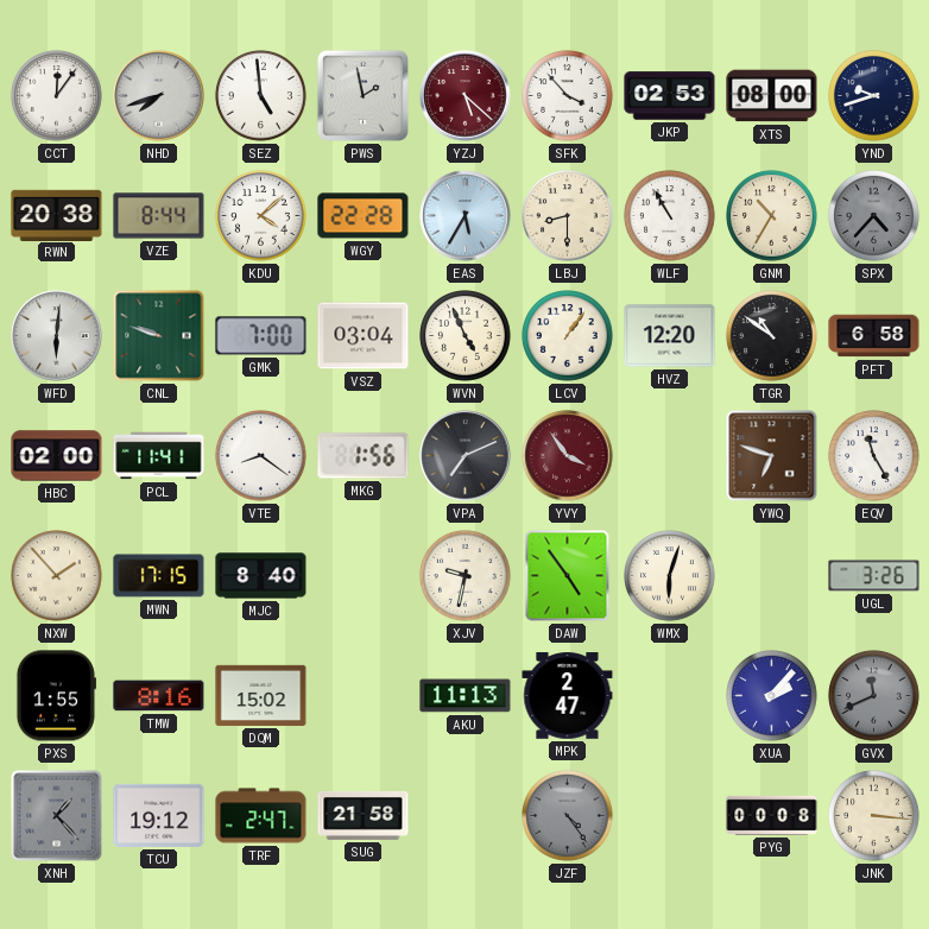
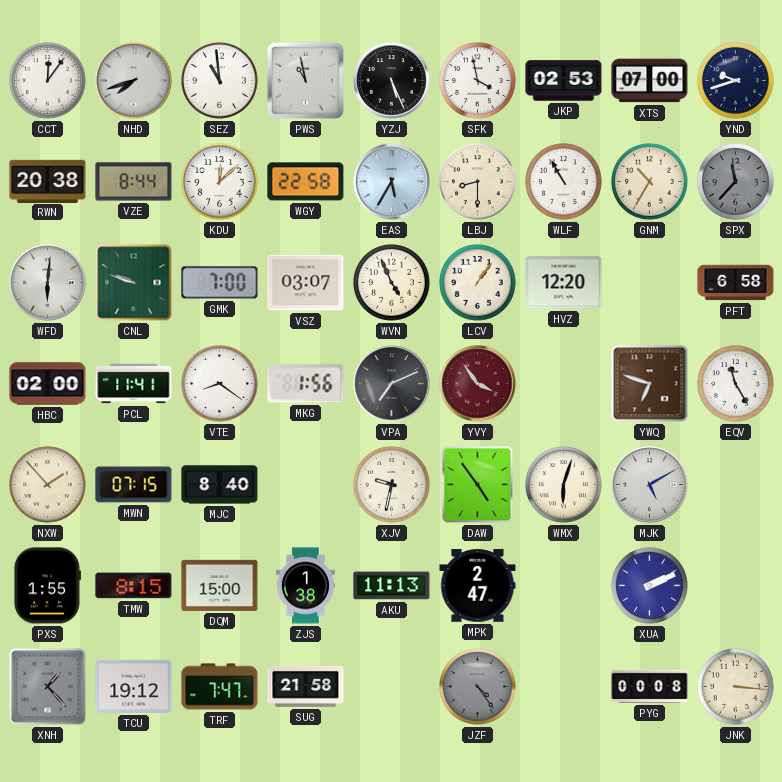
SEZ: 4:59 -> 10:59 (220, 81)
PWS: 1:58 -> 10:58 (305, 80)
YZJ: 5:22 -> 5:26 (392, 81)
YZJ dial: burgundy -> black (392, 81)
SFK: 3:53 -> 3:58 (478, 81)
XTS: 08:00 -> 07:00 (650, 81)
KDU: 4:08 -> 12:08 (220, 182)
WGY: 22:28 -> 22:58 (306, 182)
SPX: 4:37 -> 11:37 (736, 182)
VSZ: 03:04 -> 03:07 (306, 283)
TGR: 10:51 -> none (772, 336)
MWN: 17:15 -> 07:15 (134, 485)
MJK: none -> 5:10 (650, 485)
UGL: 3:26 -> none (874, 576)
TMW: 8:16 -> 8:15 (134, 586)
DQM: 15:02 -> 15:00 (220, 585)
ZJS: none -> 1:38 (305, 586)
XUA: 2:07 -> 2:11 (650, 586)
GVX: 11:41 -> none (874, 696)
TRF: 2:47 -> 7:47 (220, 687)
